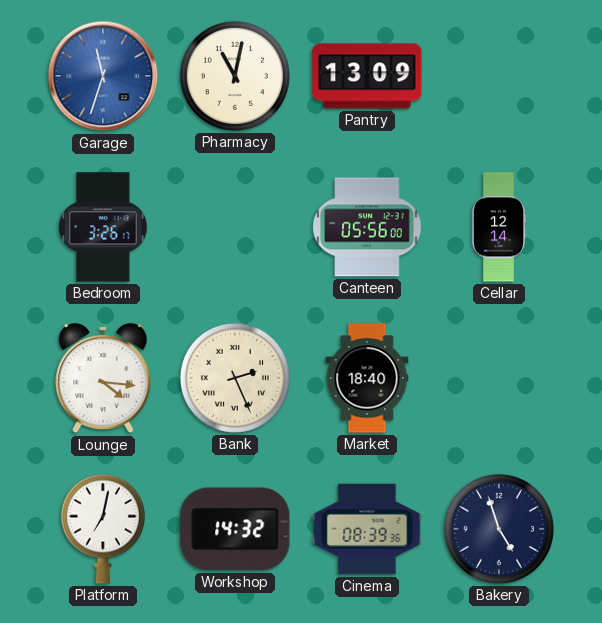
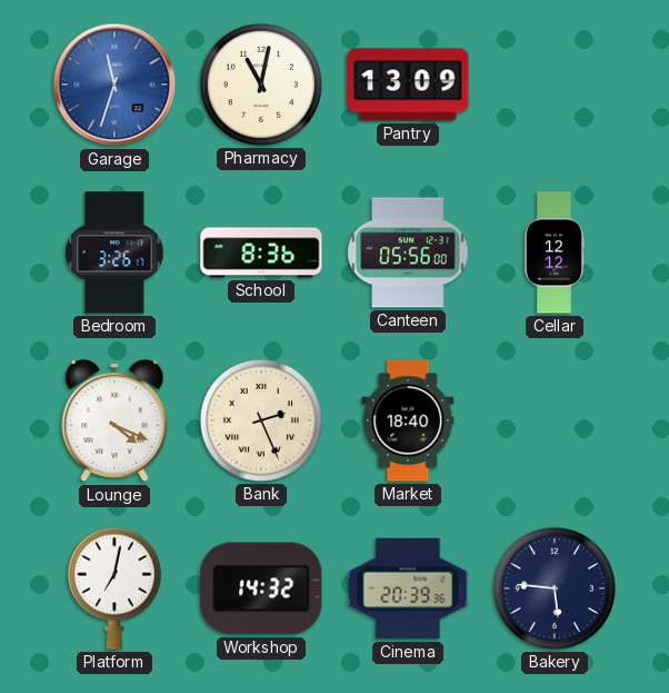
School: none -> 8:36 (261, 253)
Cellar: 12:14 -> 12:12 (556, 253)
Lounge: 4:16 -> 4:19 (114, 422)
Cinema: 08:39 -> 20:39 (408, 588)
Bakery: 4:57 -> 5:46 (555, 588)
